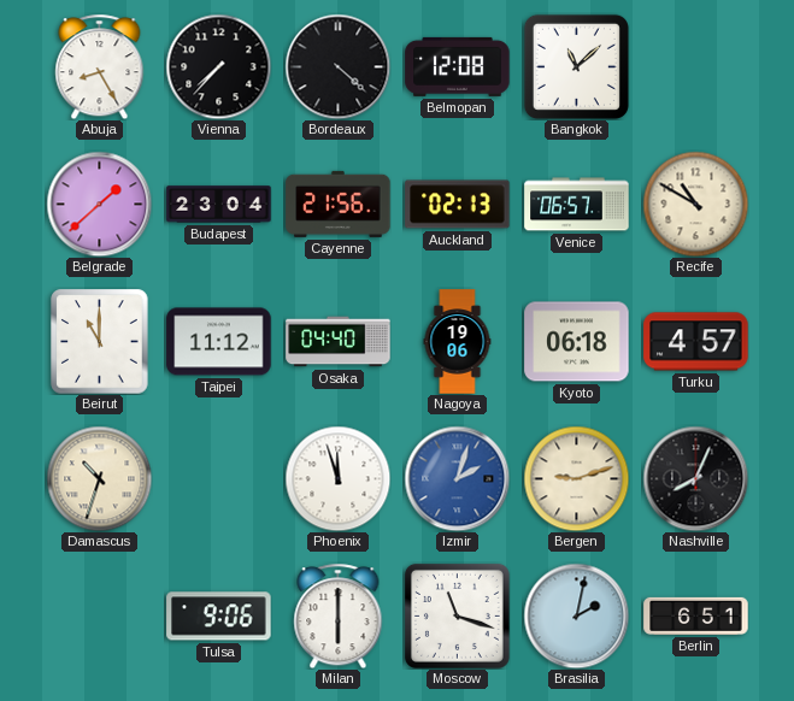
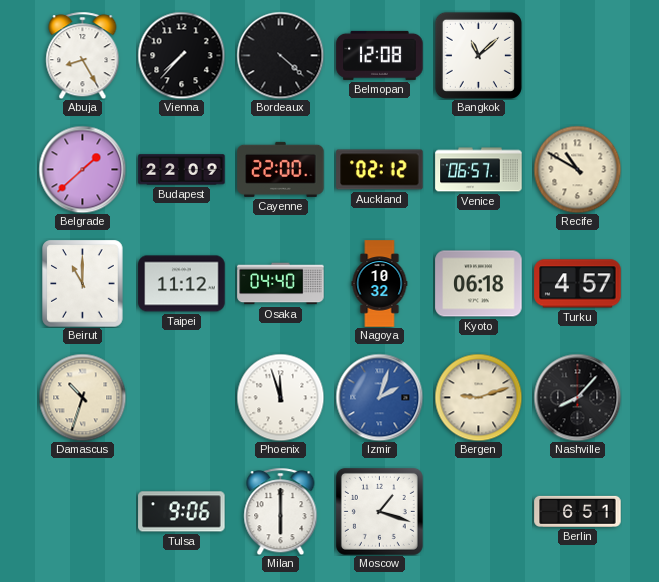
Budapest: 23:04 -> 22:09 (182, 170)
Cayenne: 21:56 -> 22:00 (281, 169)
Auckland: 02:13 -> 02:12 (380, 170)
Nagoya: 19:06 -> 10:32 (380, 284)
Nashville: 8:04 -> 8:07 (577, 397)
Moscow: 11:18 -> 1:18 (379, 511)
Brasilia: 2:02 -> none (576, 615)
